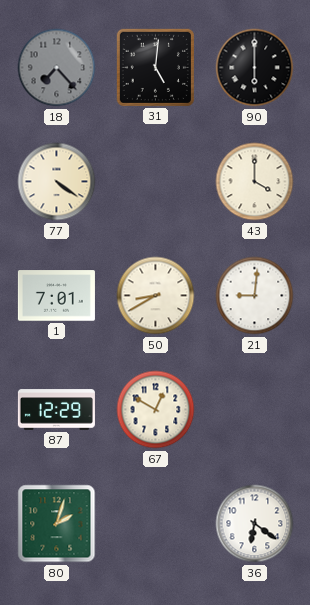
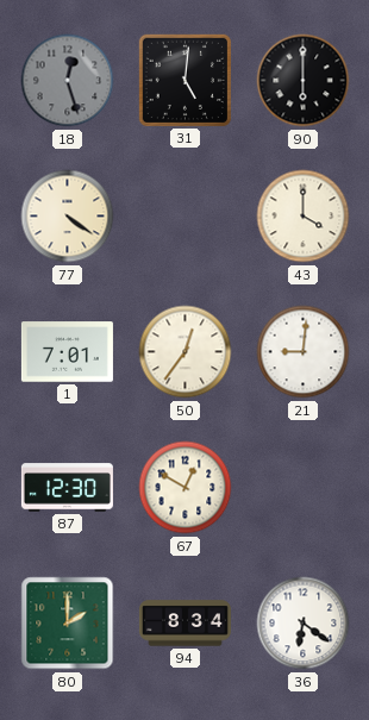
18: 7:23 -> 12:27 (68, 81)
50: 8:40 -> 12:36 (186, 352)
87: 12:29 -> 12:30 (67, 488)
80: 2:03 -> 2:00 (68, 624)
94: none -> 8:34 (185, 624)
